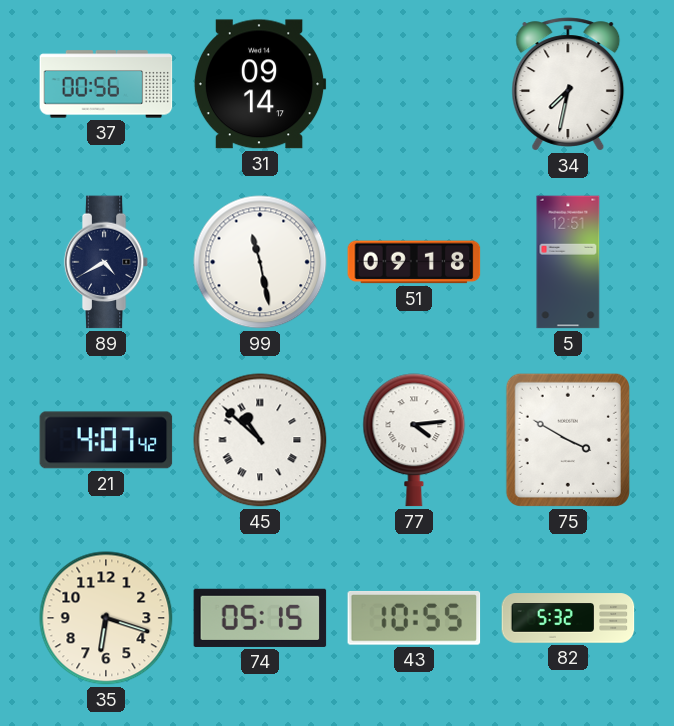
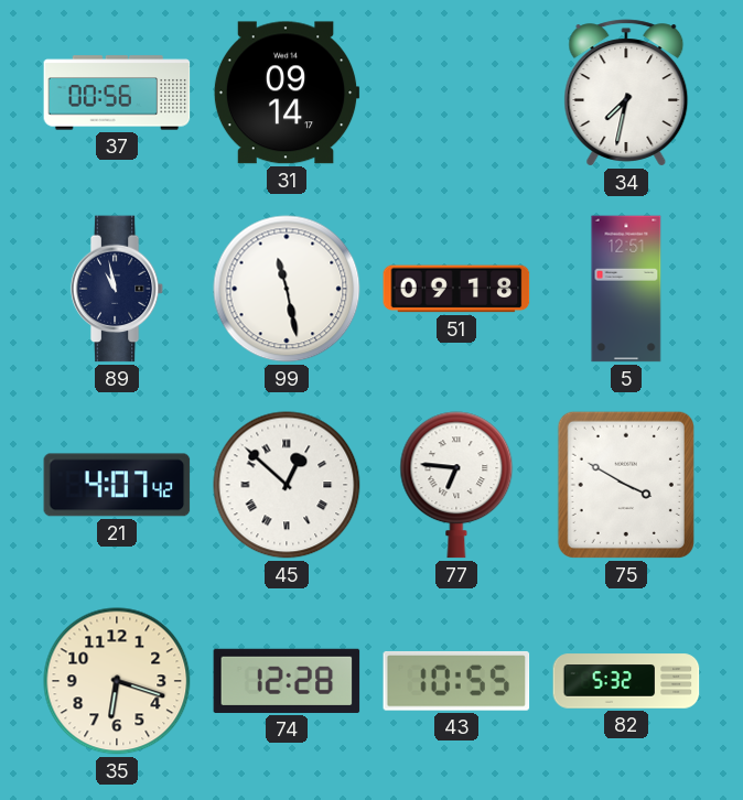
89: 4:40 -> 10:58 (117, 289)
45: 10:52 -> 12:52 (287, 485)
77: 4:14 -> 6:46 (456, 485)
74: 05:15 -> 12:28 (287, 681)
